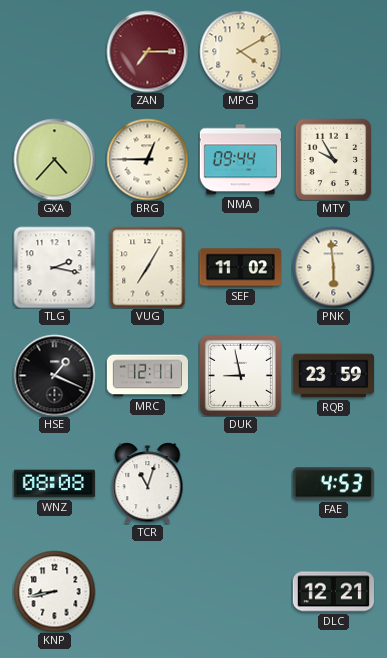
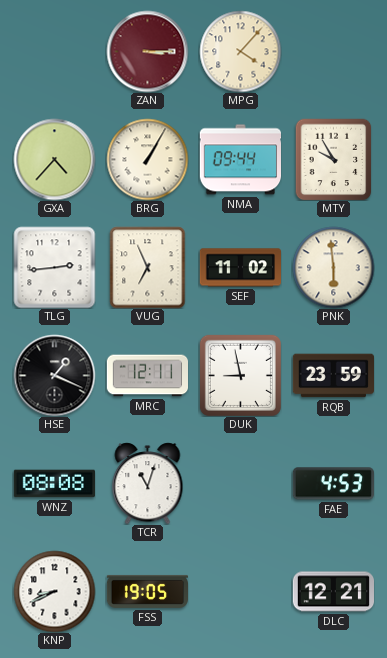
ZAN: 7:15 -> 3:15 (147, 51)
MPG: 4:10 -> 4:07 (240, 51)
BRG: 12:45 -> 1:05 (147, 159)
TLG: 2:17 -> 2:44 (54, 267)
VUG: 7:05 -> 6:56 (148, 267)
KNP: 8:43 -> 8:41 (54, 591)
FSS: none -> 19:05 (147, 591)
